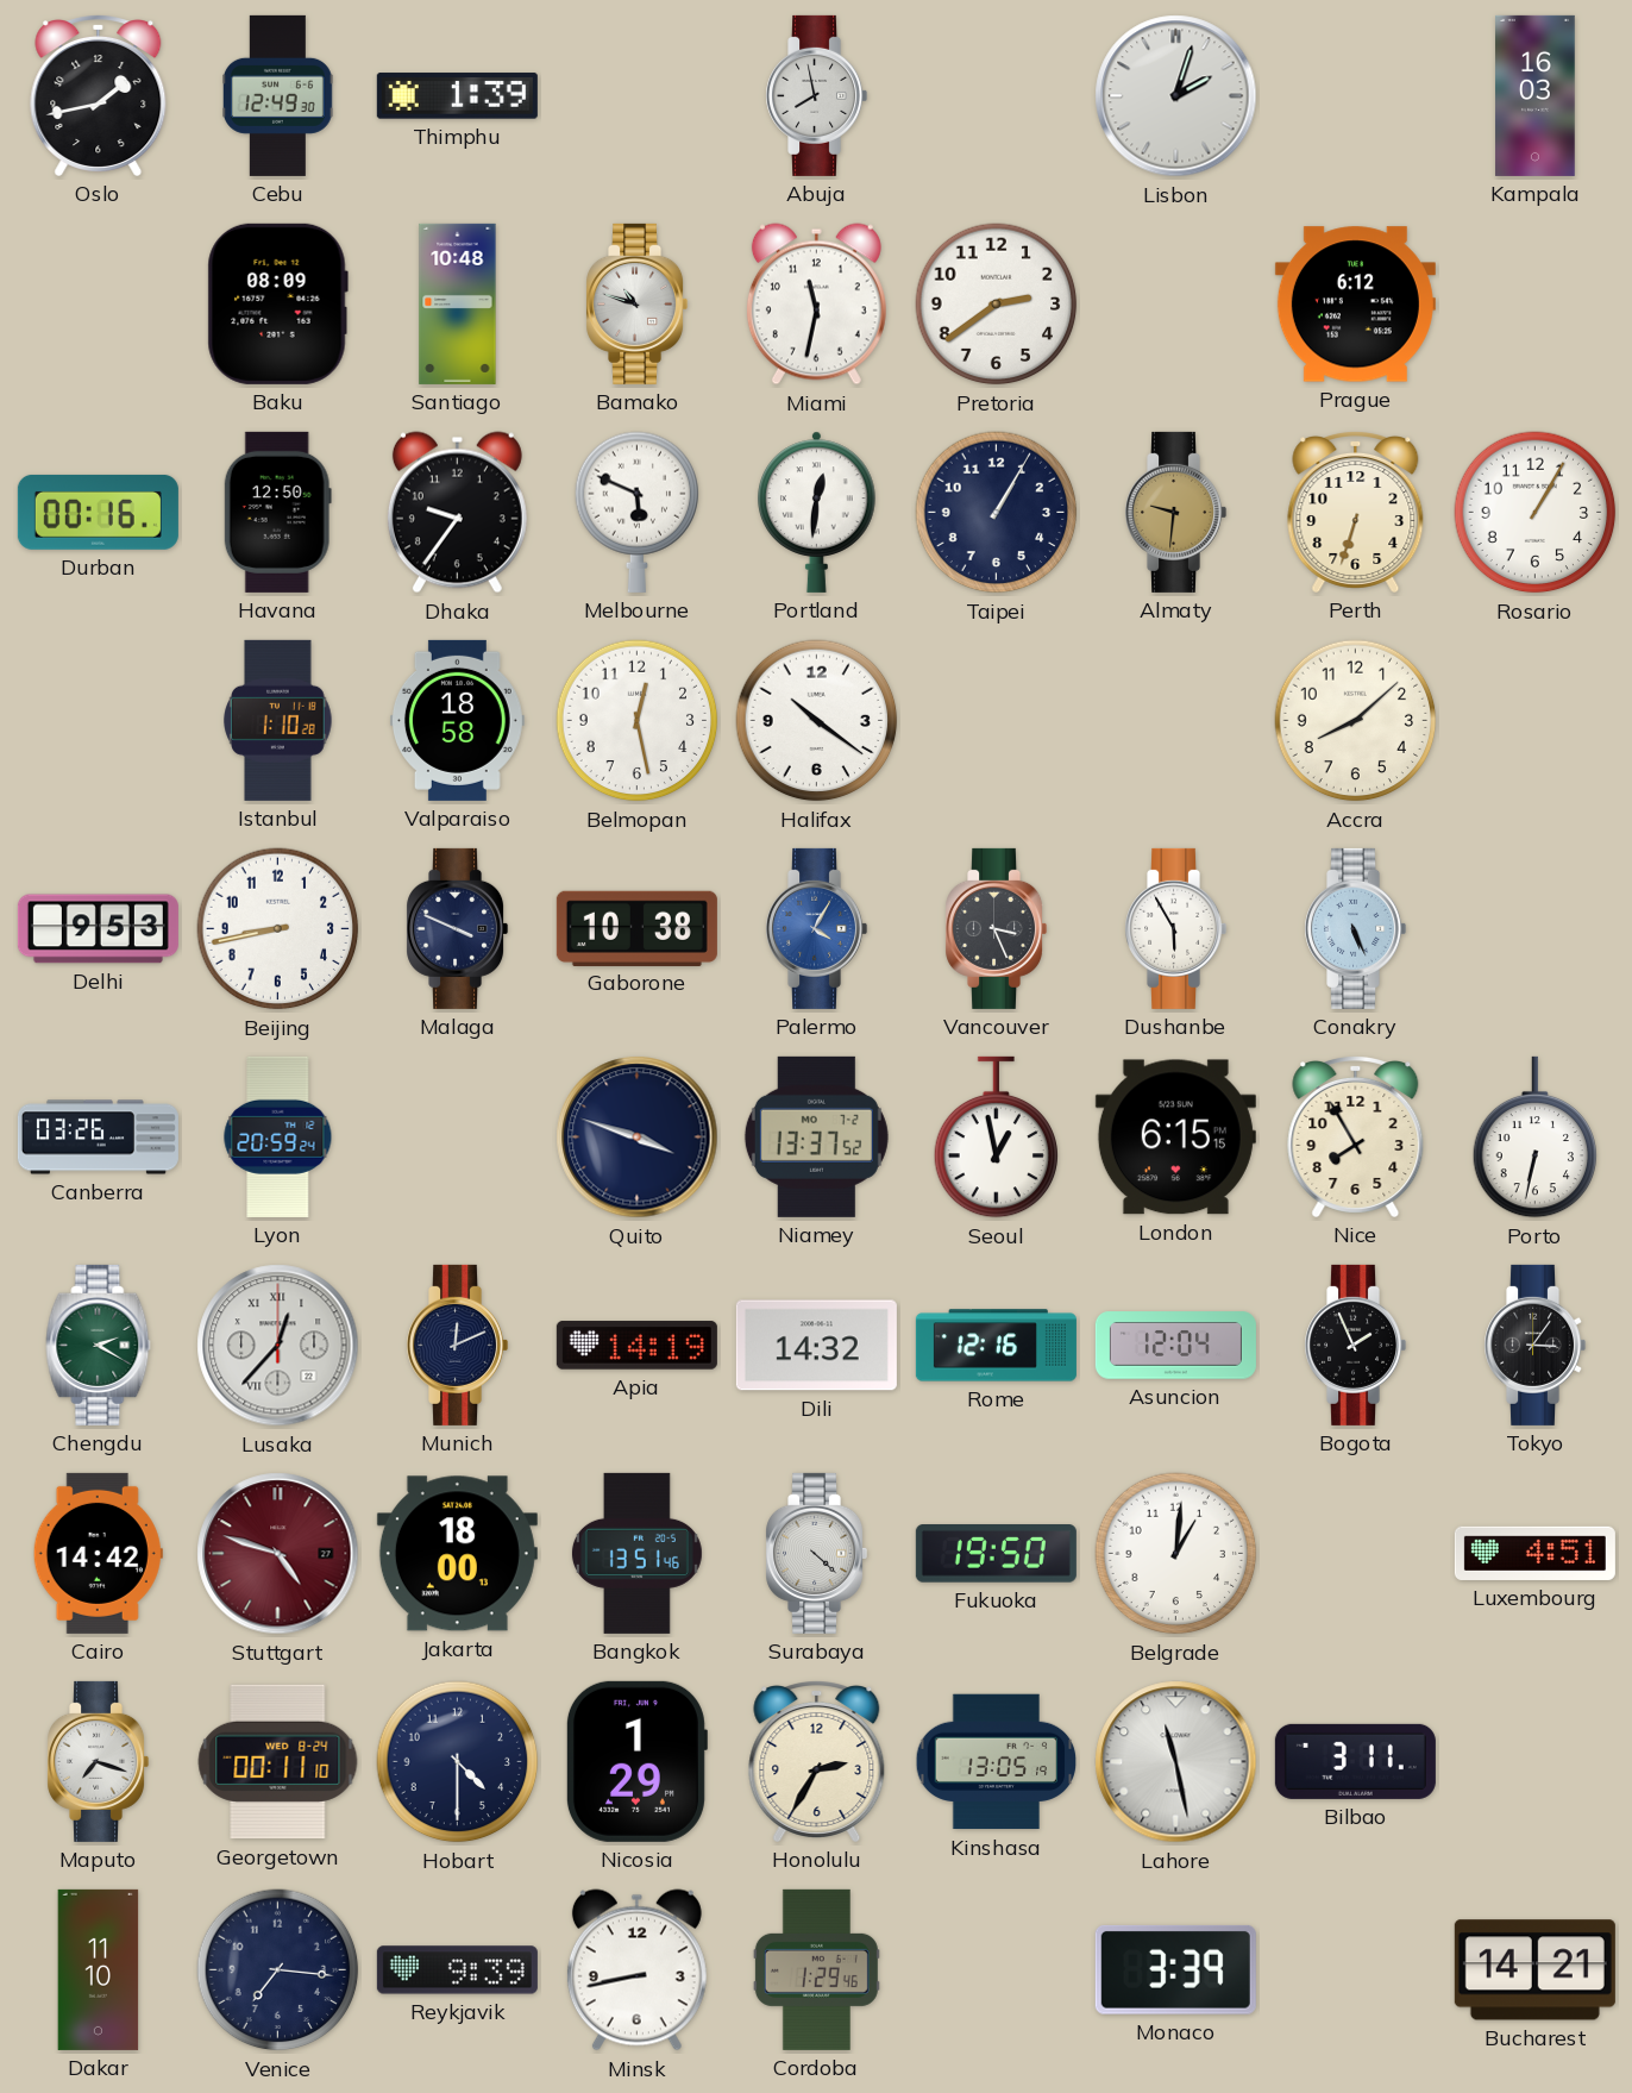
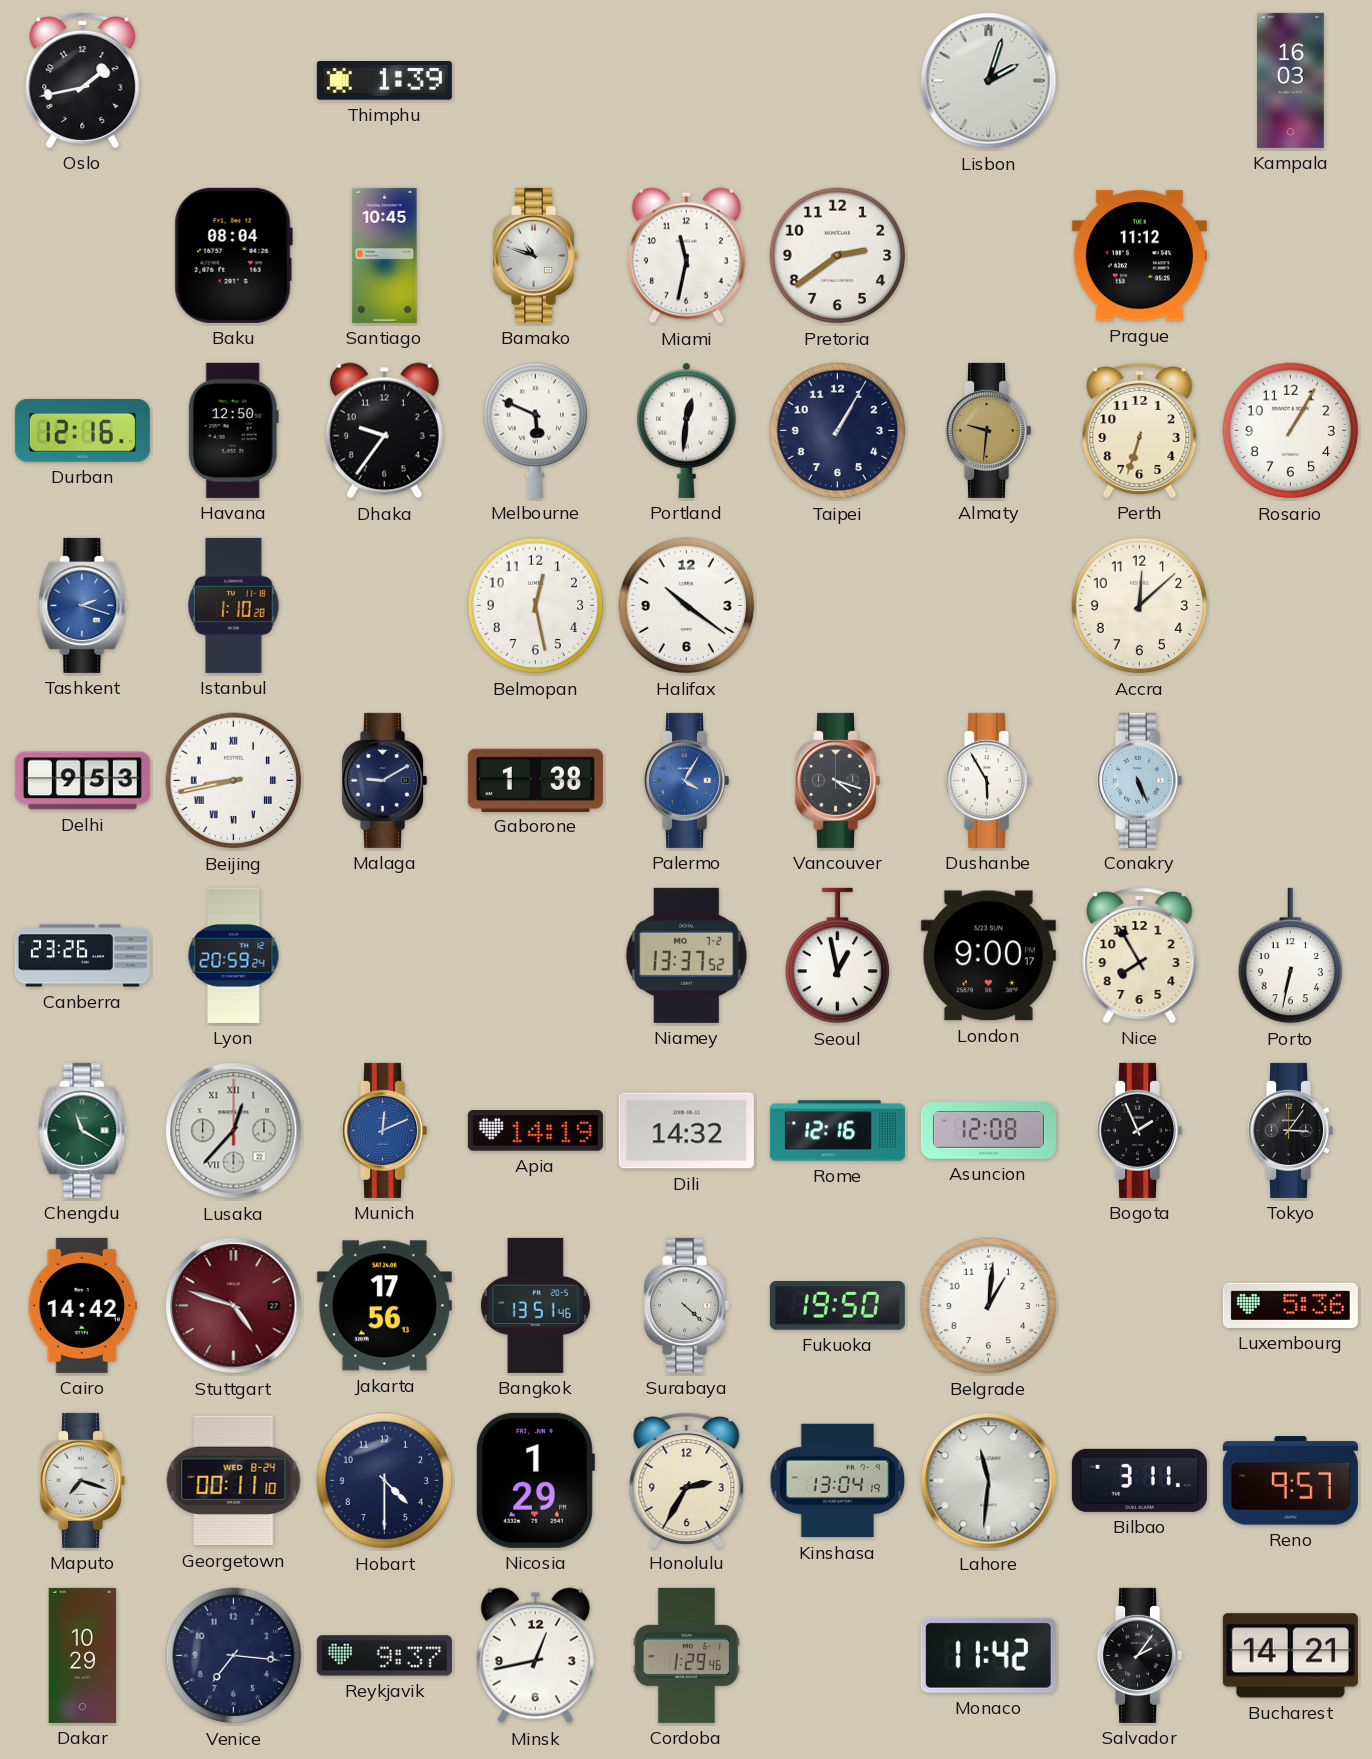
Cebu: 12:49 -> none (278, 95)
Abuja: 7:58 -> none (817, 95)
Baku: 08:09 -> 08:04 (233, 255)
Santiago: 10:48 -> 10:45 (385, 255)
Prague: 6:12 -> 11:12 (1139, 256)
Durban: 00:16 -> 12:16 (82, 430)
Tashkent: none -> 2:18 (83, 605)
Valparaiso: 18:58 -> none (457, 720)
Accra: 8:08 -> 12:08 (1140, 606)
Beijing numerals: Arabic -> Roman (234, 781)
Malaga: 3:49 -> 9:10 (385, 780)
Gaborone: 10:38 -> 1:38 (535, 780)
Vancouver: 3:26 -> 4:18 (838, 780)
Canberra: 03:26 -> 23:26 (82, 956)
Quito: 3:48 -> none (638, 1138)
London: 6:15 -> 9:00 (988, 956)
Chengdu: 2:20 -> 11:20 (83, 1130)
Munich dial: navy -> blue (385, 1130)
Asuncion: 12:04 -> 12:08 (988, 1131)
Jakarta: 18:00 -> 17:56 (384, 1306)
Luxembourg: 4:51 -> 5:36 (1290, 1305)
Kinshasa: 13:05 -> 13:04 (838, 1481)
Lahore: 11:28 -> 11:31 (989, 1481)
Reno: none -> 9:57 (1290, 1481)
Dakar: 11:10 -> 10:29 (83, 1655)
Reykjavik: 9:39 -> 9:37 (384, 1656)
Minsk: 8:43 -> 12:43 (535, 1656)
Monaco: 3:39 -> 11:42 (988, 1655)
Salvador: none -> 2:06 (1140, 1655)
